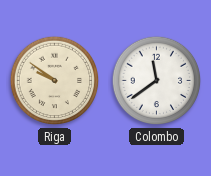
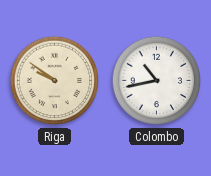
Colombo: 11:39 -> 10:43 (157, 81)
